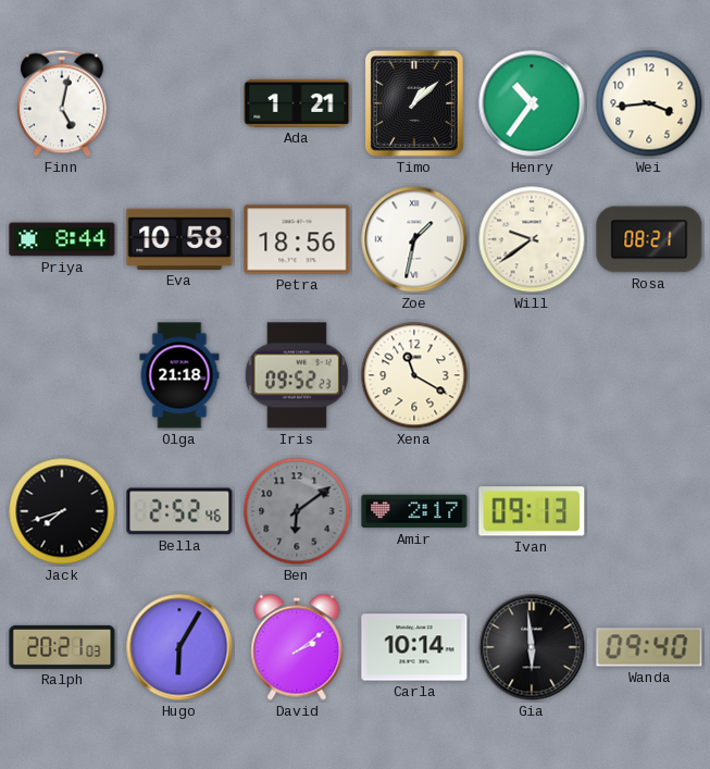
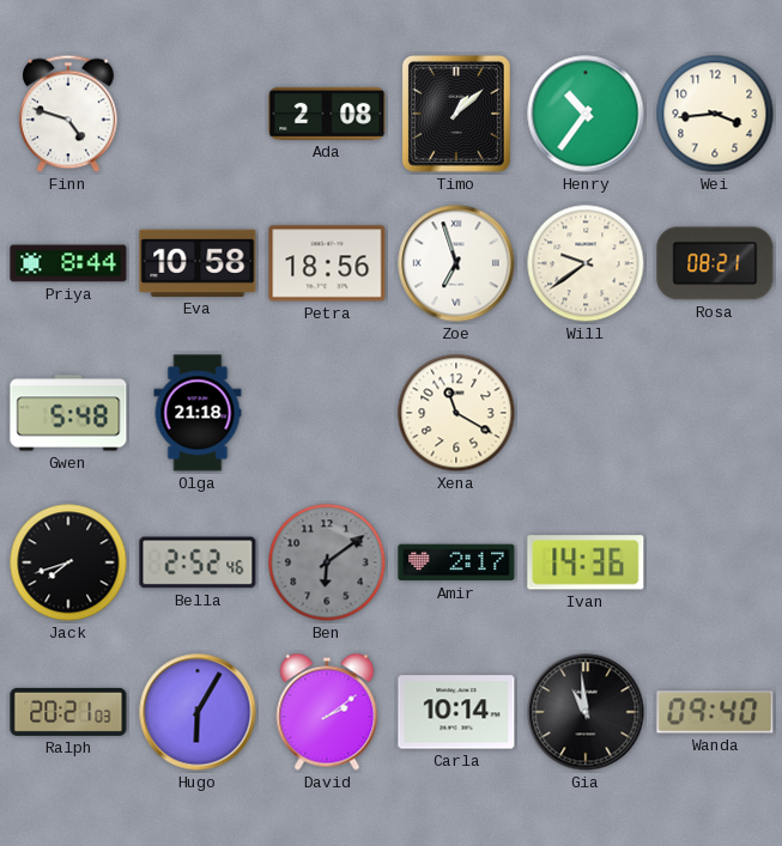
Finn: 5:02 -> 4:48 (69, 114)
Ada: 1:21 -> 2:08 (327, 114)
Zoe: 1:32 -> 6:57 (456, 263)
Gwen: none -> 5:48 (68, 413)
Iris: 09:52 -> none (297, 375)
Ivan: 09:13 -> 14:36 (586, 562)
Gia: 5:59 -> 10:59 (586, 712)
